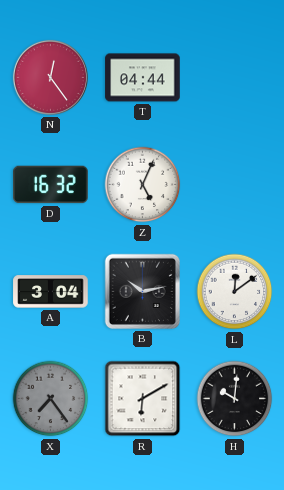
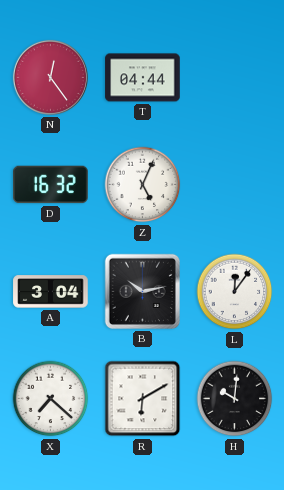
L: 12:09 -> 12:06 (235, 292)
X: 7:24 -> 7:22 (51, 399)
X dial: grey -> white (51, 399)
